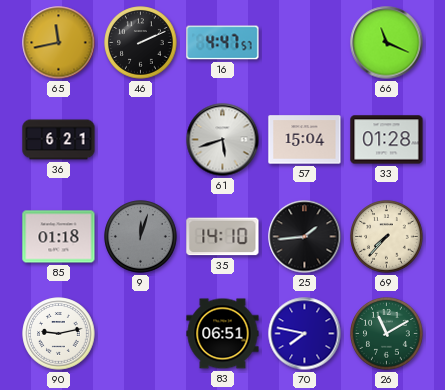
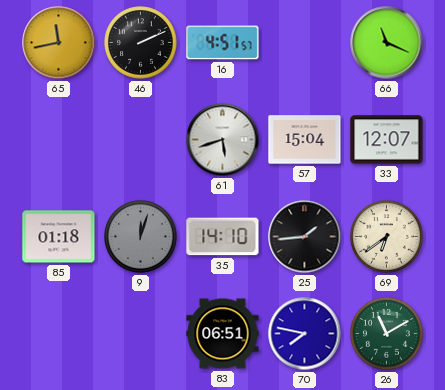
16: 4:47 -> 4:51 (223, 43)
36: 6:21 -> none (59, 140)
33: 01:28 -> 12:07 (387, 140)
69: 7:37 -> 6:39 (387, 237)
90: 9:13 -> none (59, 334)
